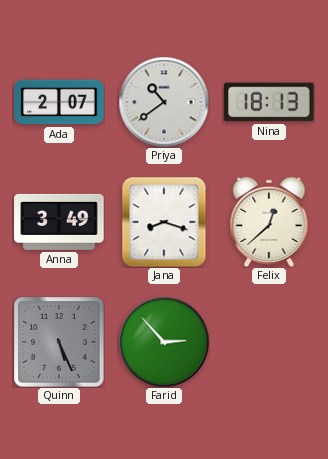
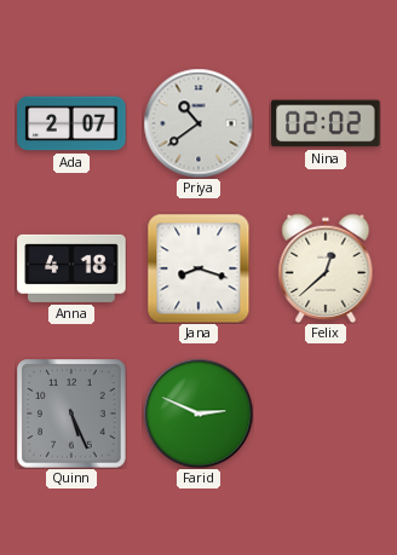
Nina: 18:13 -> 02:02 (326, 123)
Anna: 3:49 -> 4:18 (71, 268)
Farid: 2:53 -> 2:49 (198, 414)
